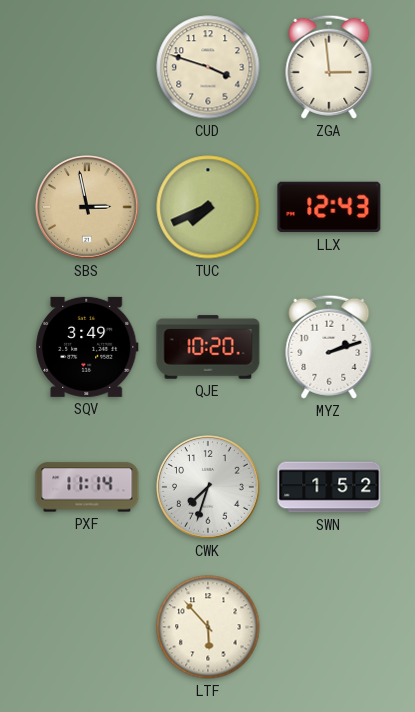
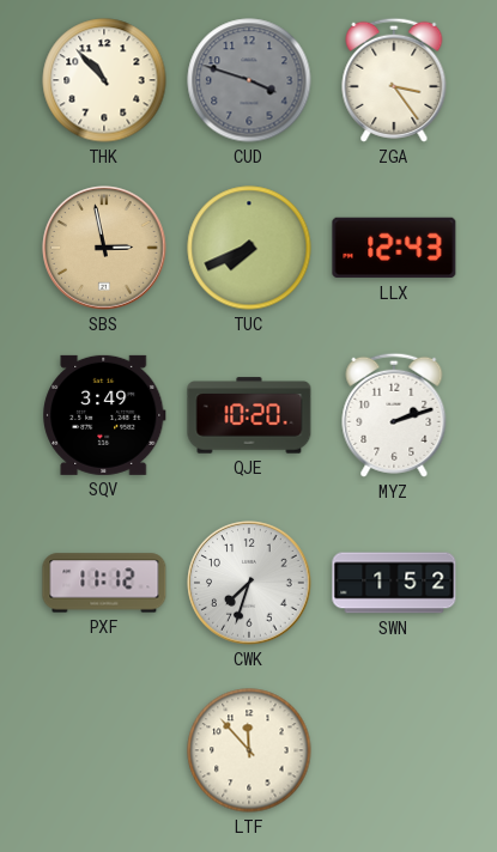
THK: none -> 10:53 (104, 80)
CUD dial: cream -> grey (249, 80)
ZGA: 2:59 -> 3:24 (394, 80)
PXF: 11:14 -> 11:12 (104, 583)
LTF: 5:53 -> 11:53 (249, 750)
